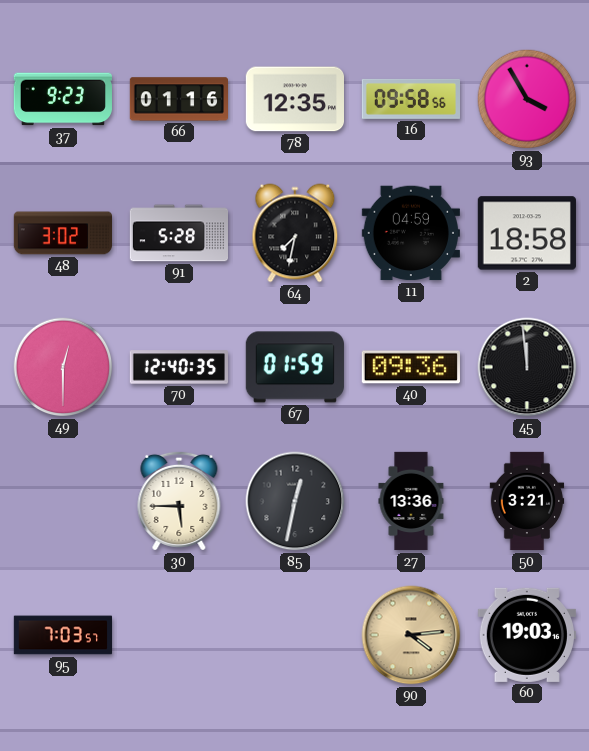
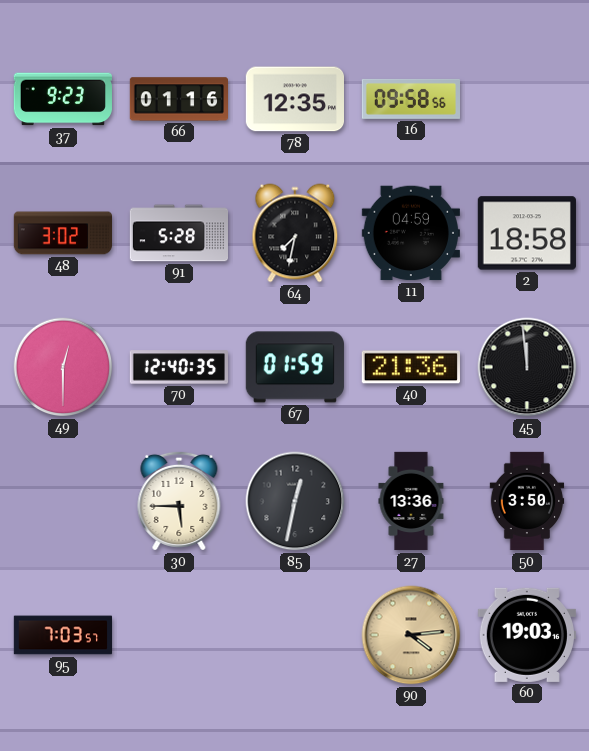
93: 3:55 -> none (527, 99)
40: 09:36 -> 21:36 (411, 367)
50: 3:21 -> 3:50 (527, 501)
